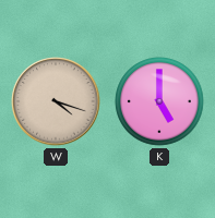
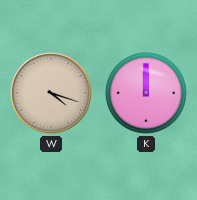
K: 5:00 -> 12:00 (146, 93)
